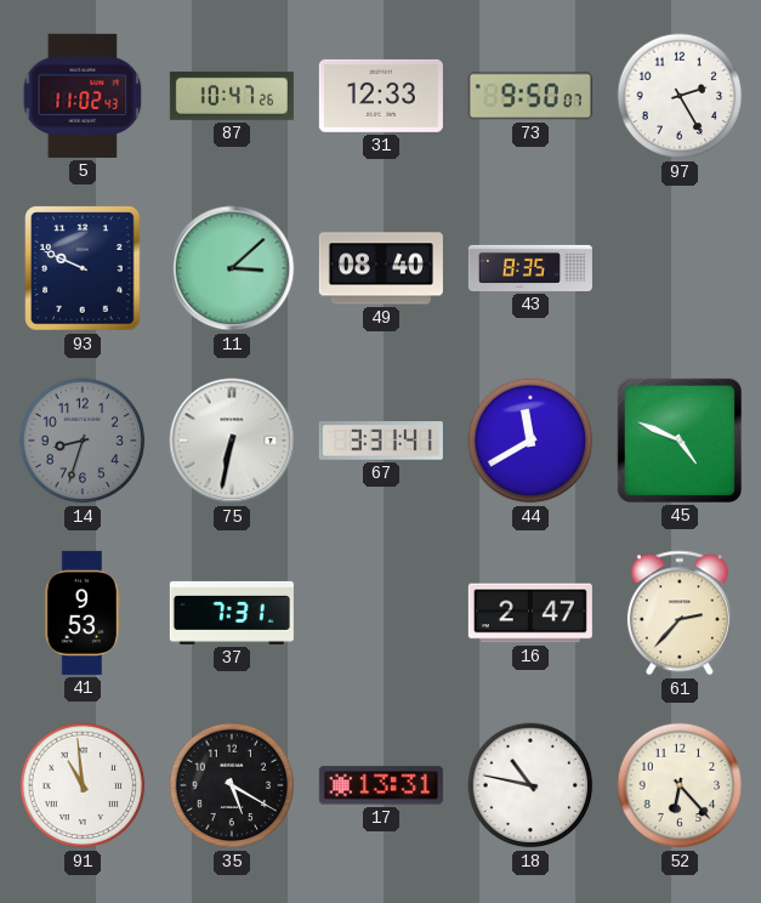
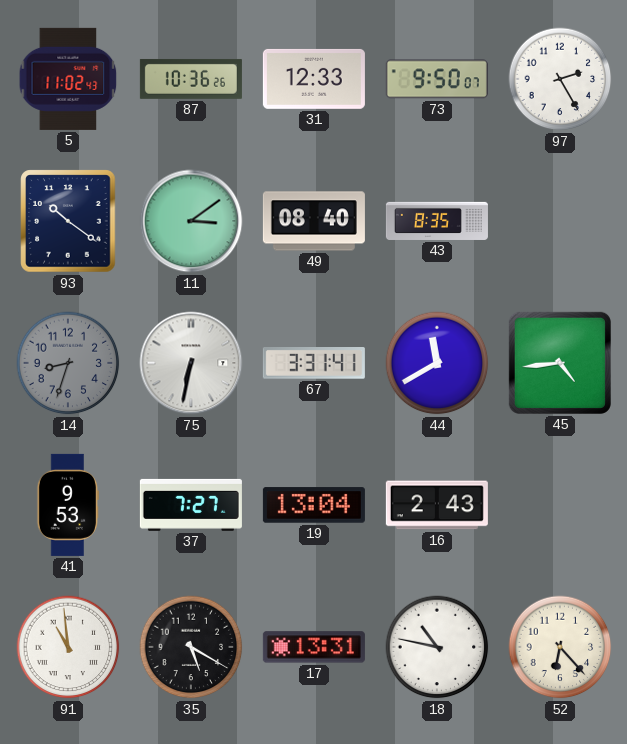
87: 10:47 -> 10:36 (191, 79)
93: 9:49 -> 10:21 (68, 221)
11: 3:08 -> 3:09 (191, 221)
45: 4:49 -> 4:44 (560, 363)
37: 7:31 -> 7:27 (191, 505)
19: none -> 13:04 (314, 505)
16: 2:47 -> 2:43 (437, 505)
61: 2:37 -> none (680, 613)
